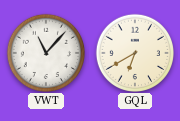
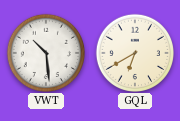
VWT: 11:07 -> 10:29 (45, 52)
